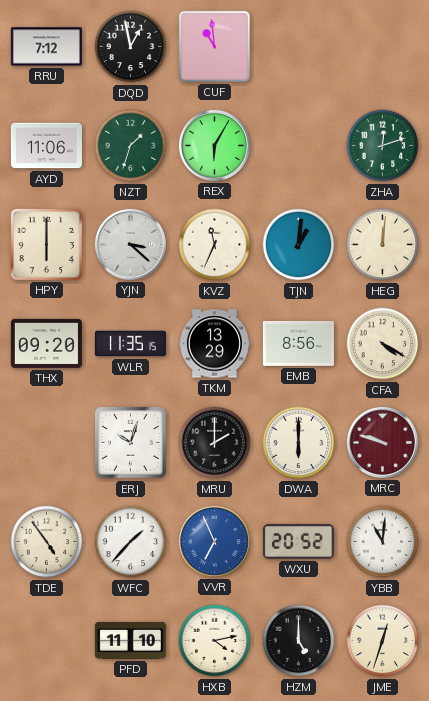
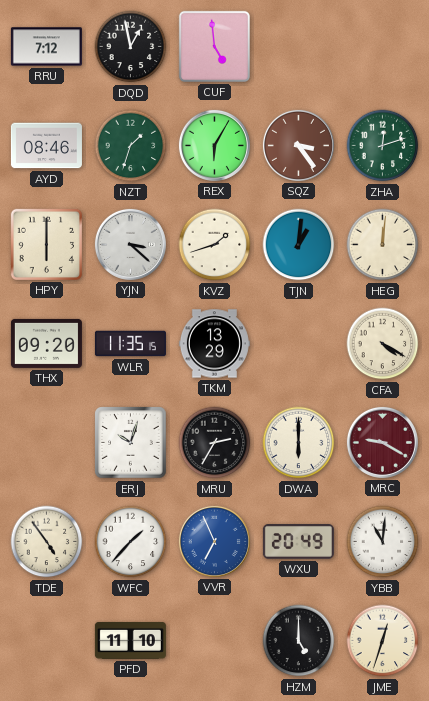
CUF: 10:59 -> 4:59 (214, 46)
AYD: 11:06 -> 08:46 (46, 146)
SQZ: none -> 3:24 (298, 145)
KVZ: 11:34 -> 1:42 (215, 245)
EMB: 8:56 -> none (298, 343)
MRU: 2:00 -> 2:35 (215, 443)
MRC: 9:48 -> 9:20 (382, 442)
WXU: 20:52 -> 20:49 (298, 542)
HXB: 4:13 -> none (215, 641)
